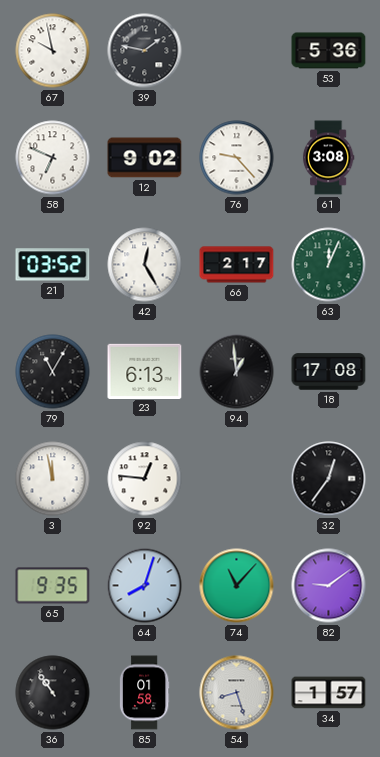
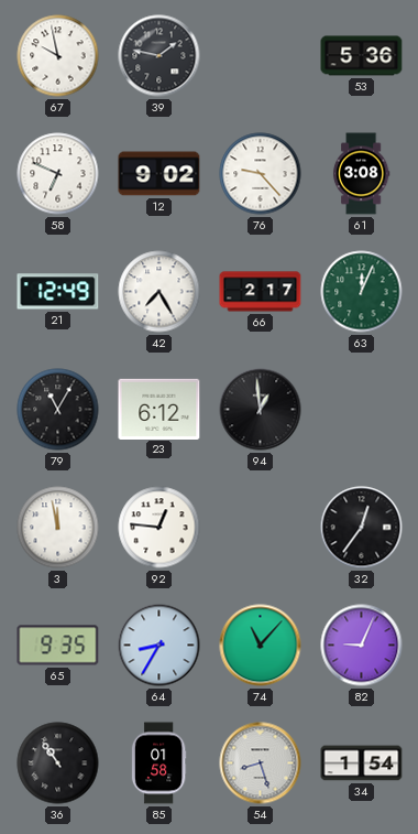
21: 03:52 -> 12:49 (58, 292)
42: 12:25 -> 7:25 (159, 292)
23: 6:13 -> 6:12 (159, 409)
18: 17:08 -> none (329, 372)
64: 8:03 -> 8:35 (159, 646)
82: 9:09 -> 9:04 (362, 646)
34: 1:57 -> 1:54 (362, 763)
